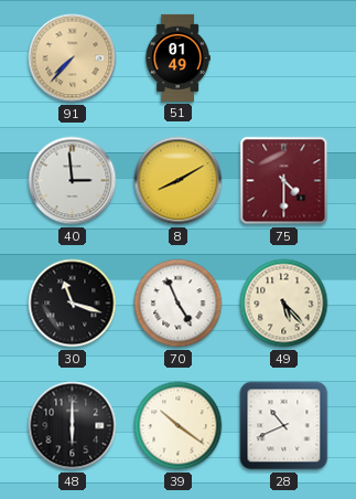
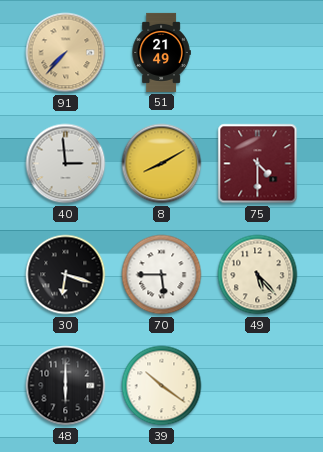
51: 01:49 -> 21:49 (161, 52)
30: 11:18 -> 6:18 (66, 275)
70: 4:56 -> 5:45 (162, 275)
28: 10:41 -> none (284, 426)
